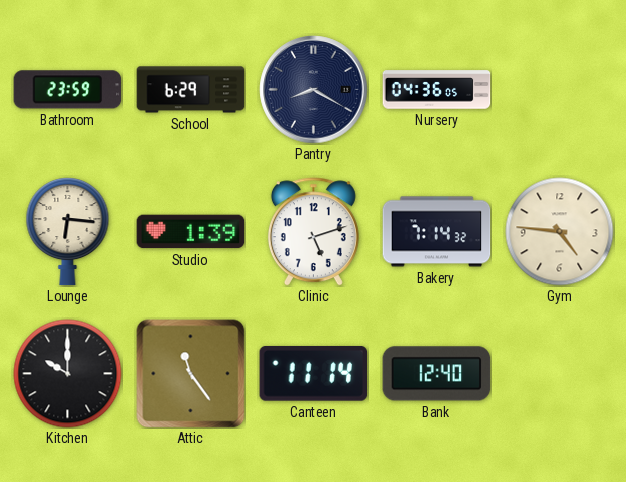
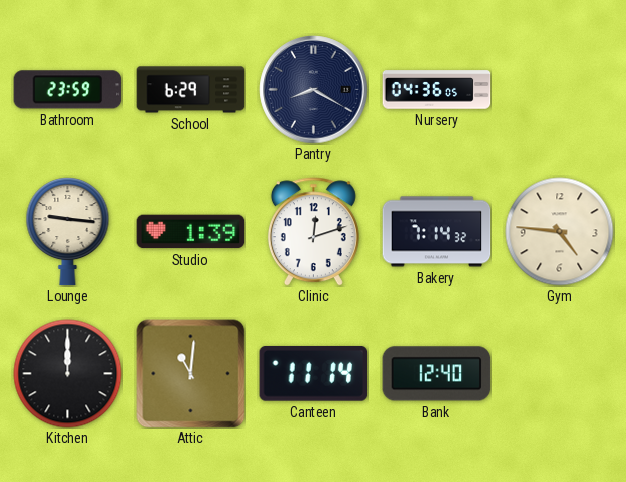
Lounge: 6:16 -> 9:16 (68, 232)
Clinic: 5:12 -> 12:12 (313, 232)
Kitchen: 10:00 -> 12:00 (68, 374)
Attic: 11:24 -> 11:01 (191, 374)
